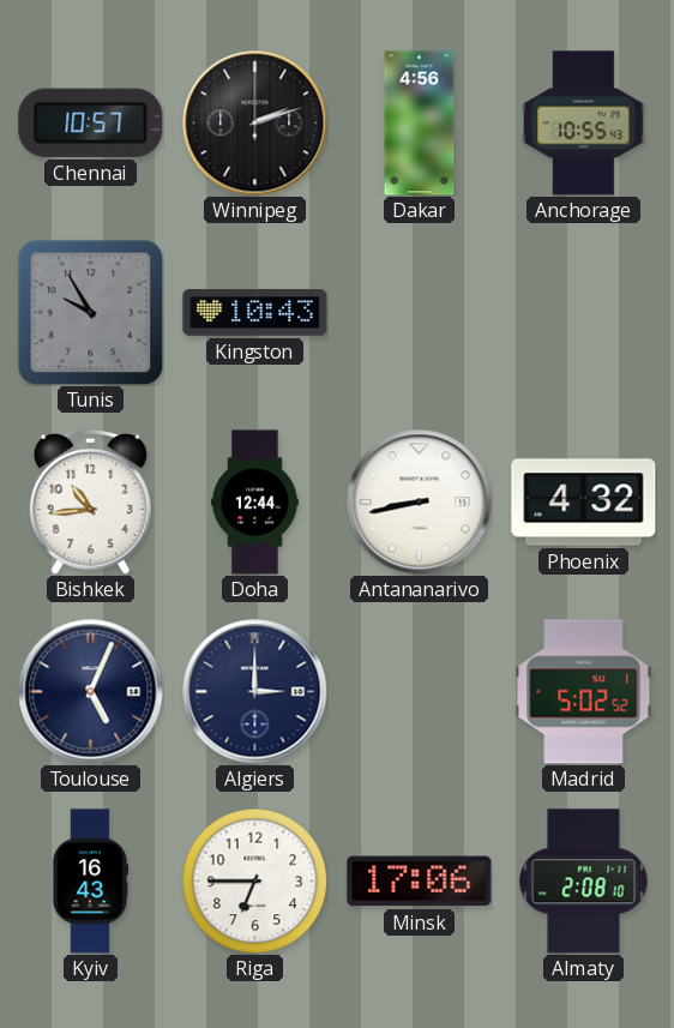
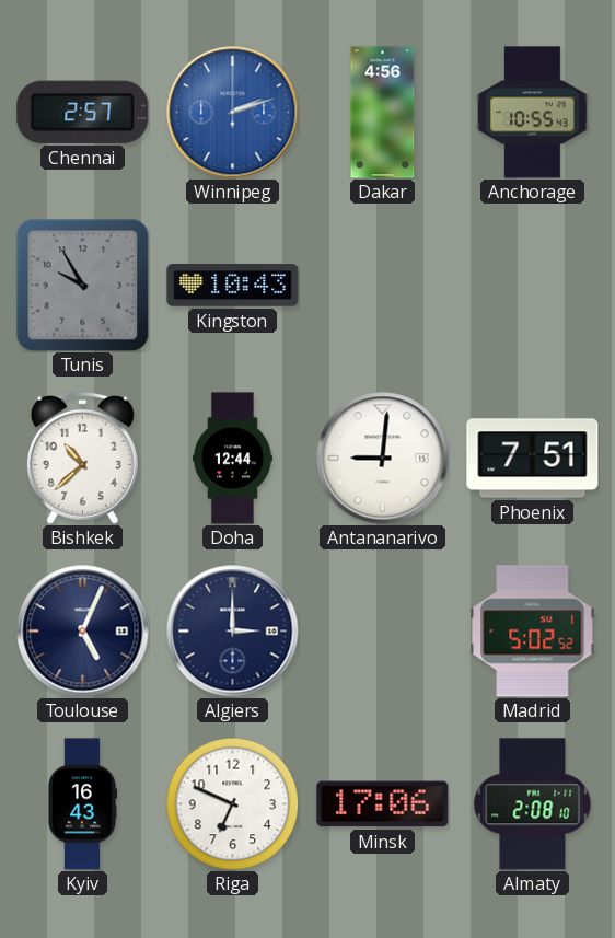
Chennai: 10:57 -> 2:57 (83, 112)
Winnipeg dial: black -> blue (233, 113)
Bishkek: 10:44 -> 10:38 (82, 458)
Antananarivo: 8:43 -> 9:01 (383, 459)
Phoenix: 4:32 -> 7:51 (533, 459)
Riga: 6:45 -> 6:49 (232, 803)
